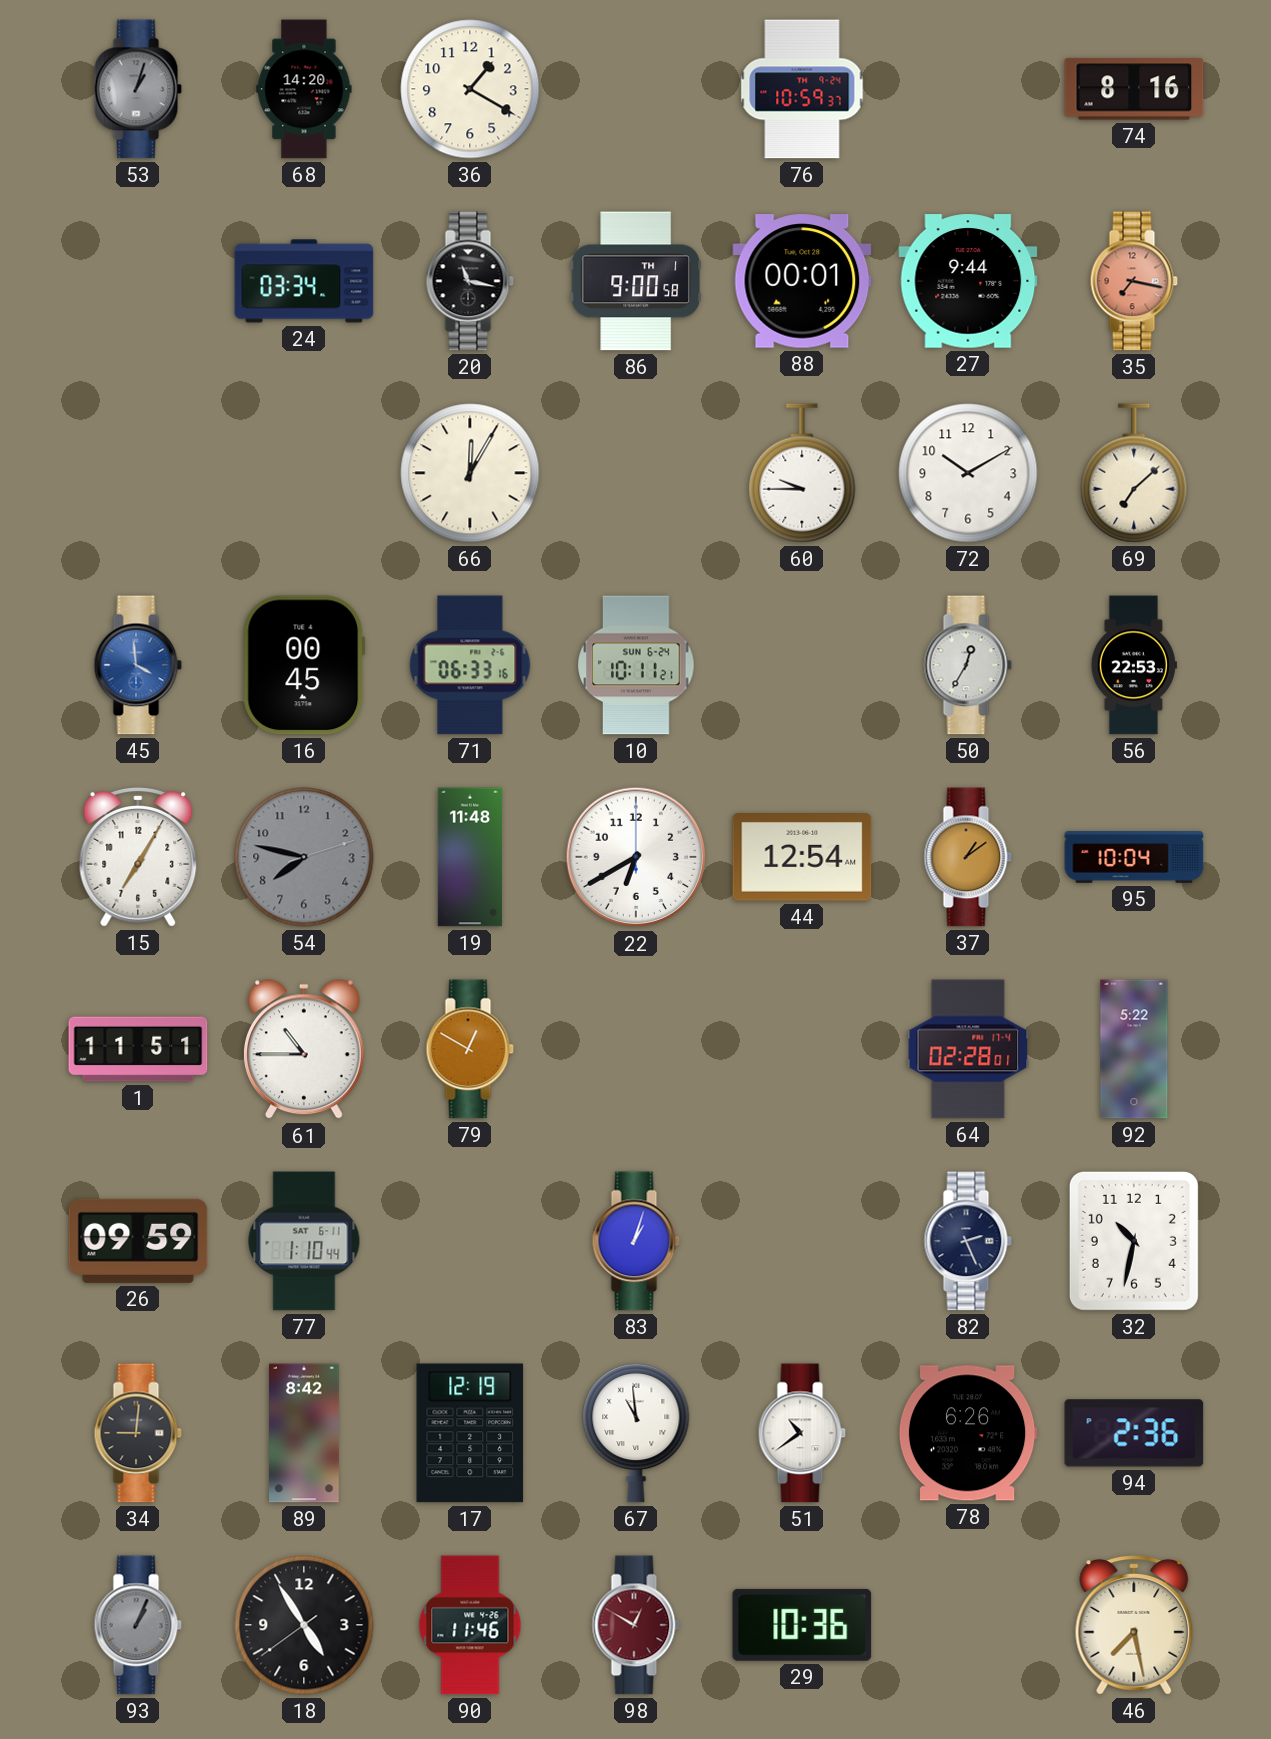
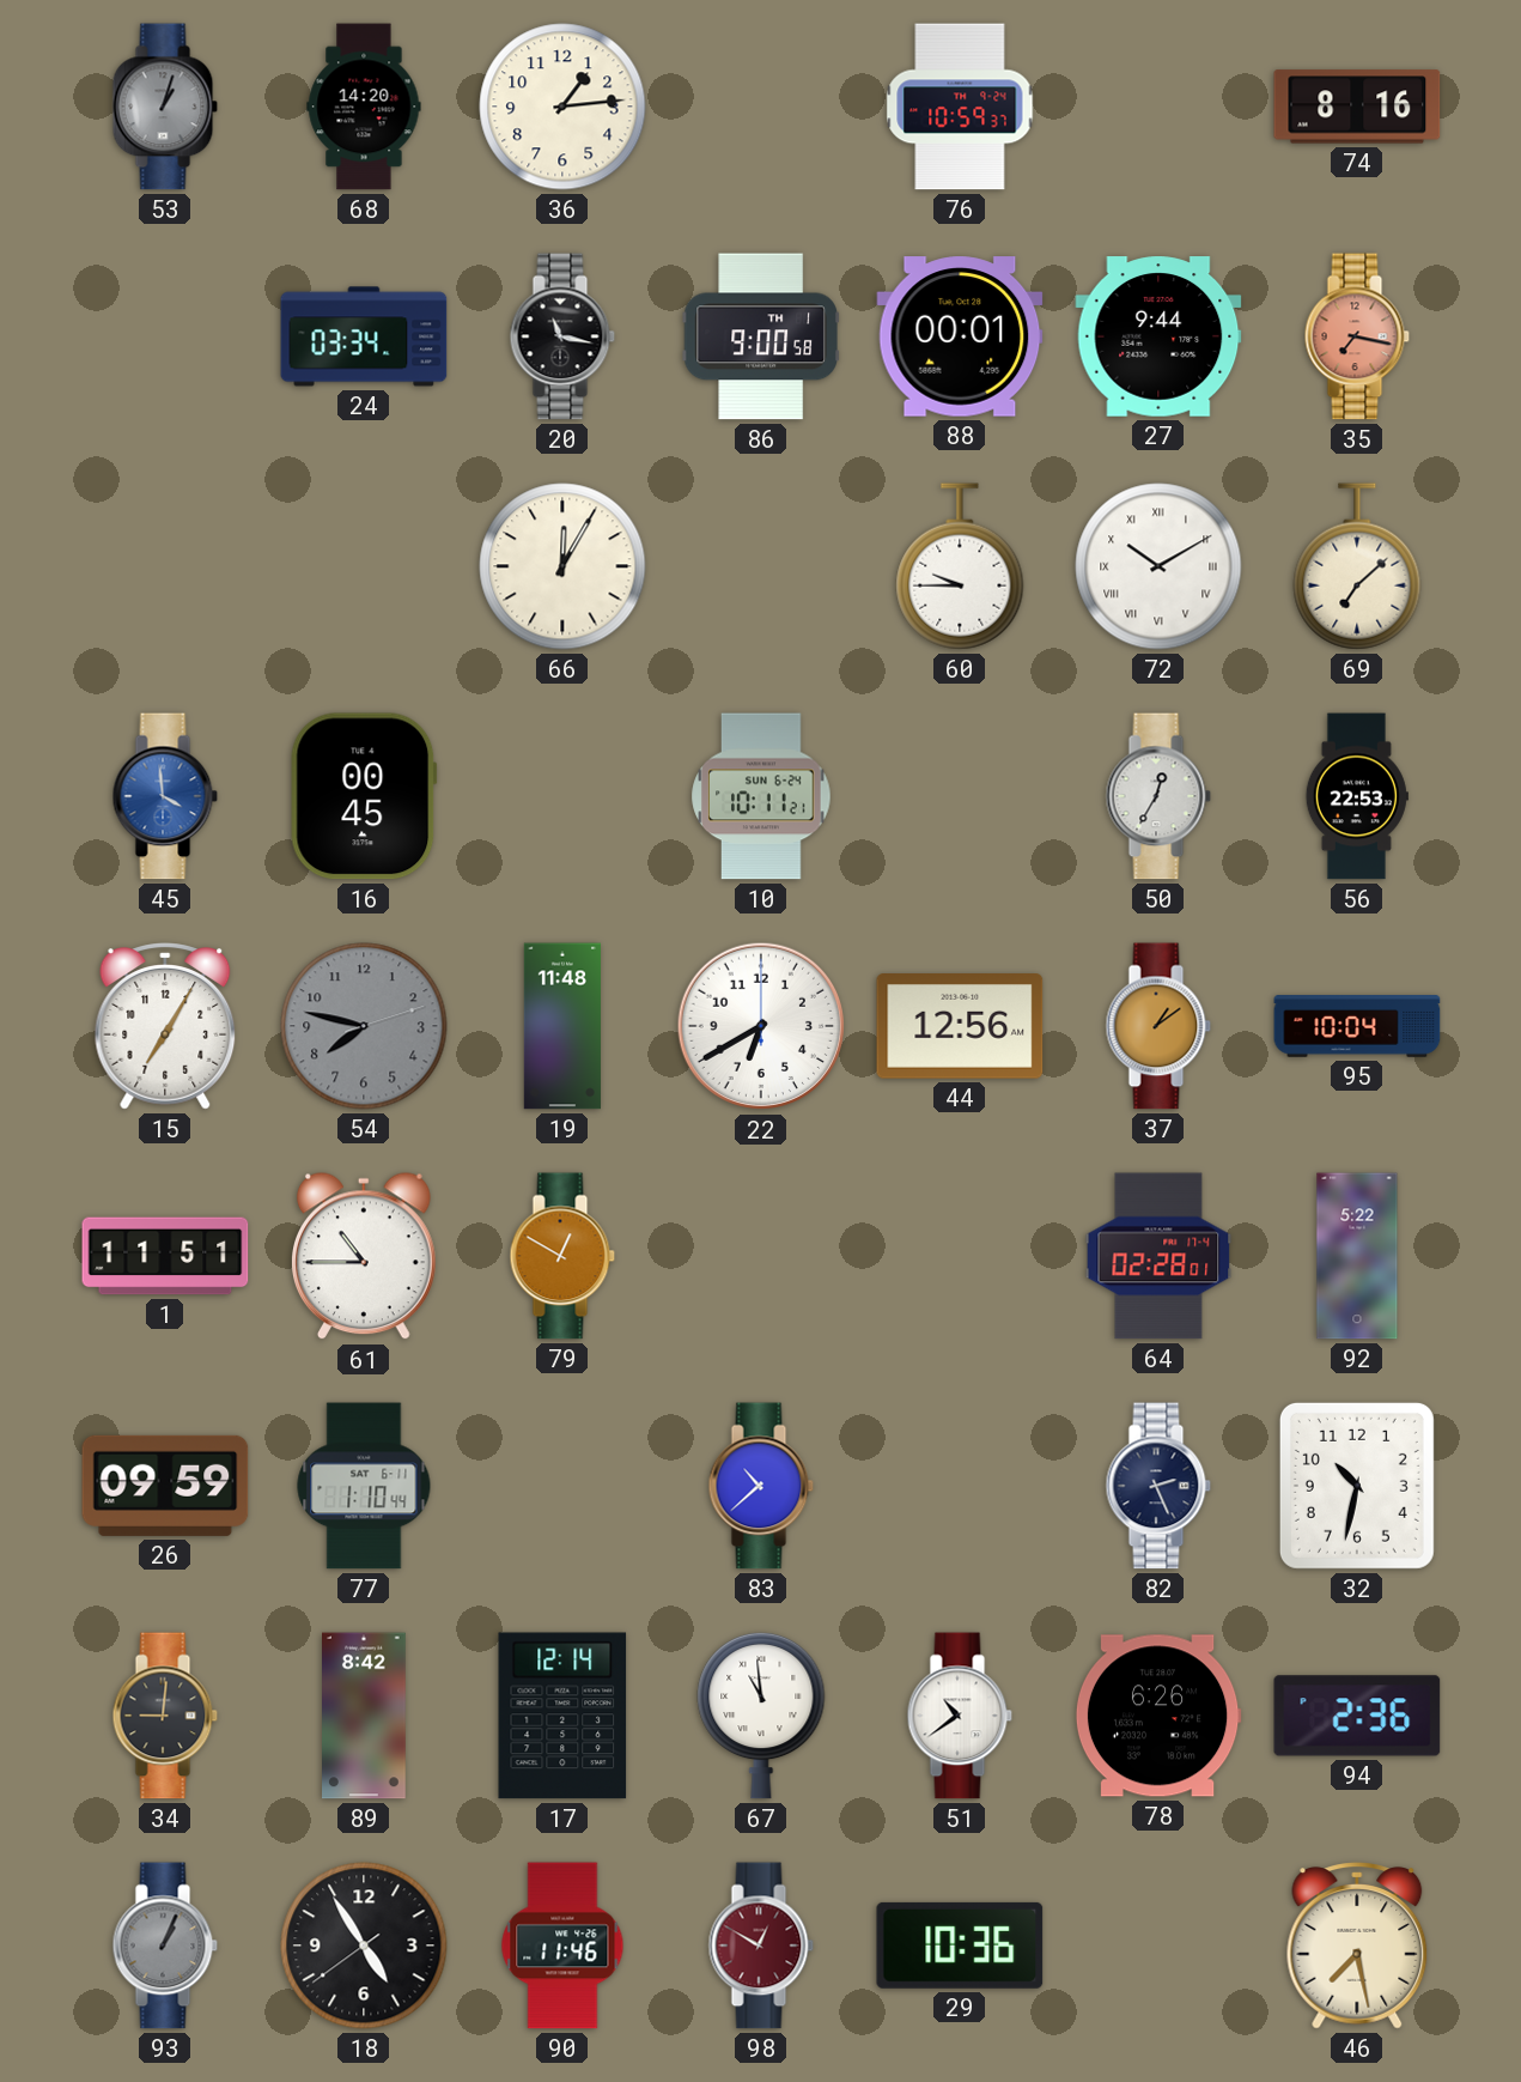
36: 1:20 -> 1:14 (562, 107)
72 numerals: Arabic -> Roman (1158, 566)
71: 06:33 -> none (470, 665)
44: 12:54 -> 12:56 (960, 1026)
83: 1:03 -> 10:38 (761, 1486)
17: 12:19 -> 12:14 (562, 1716)
